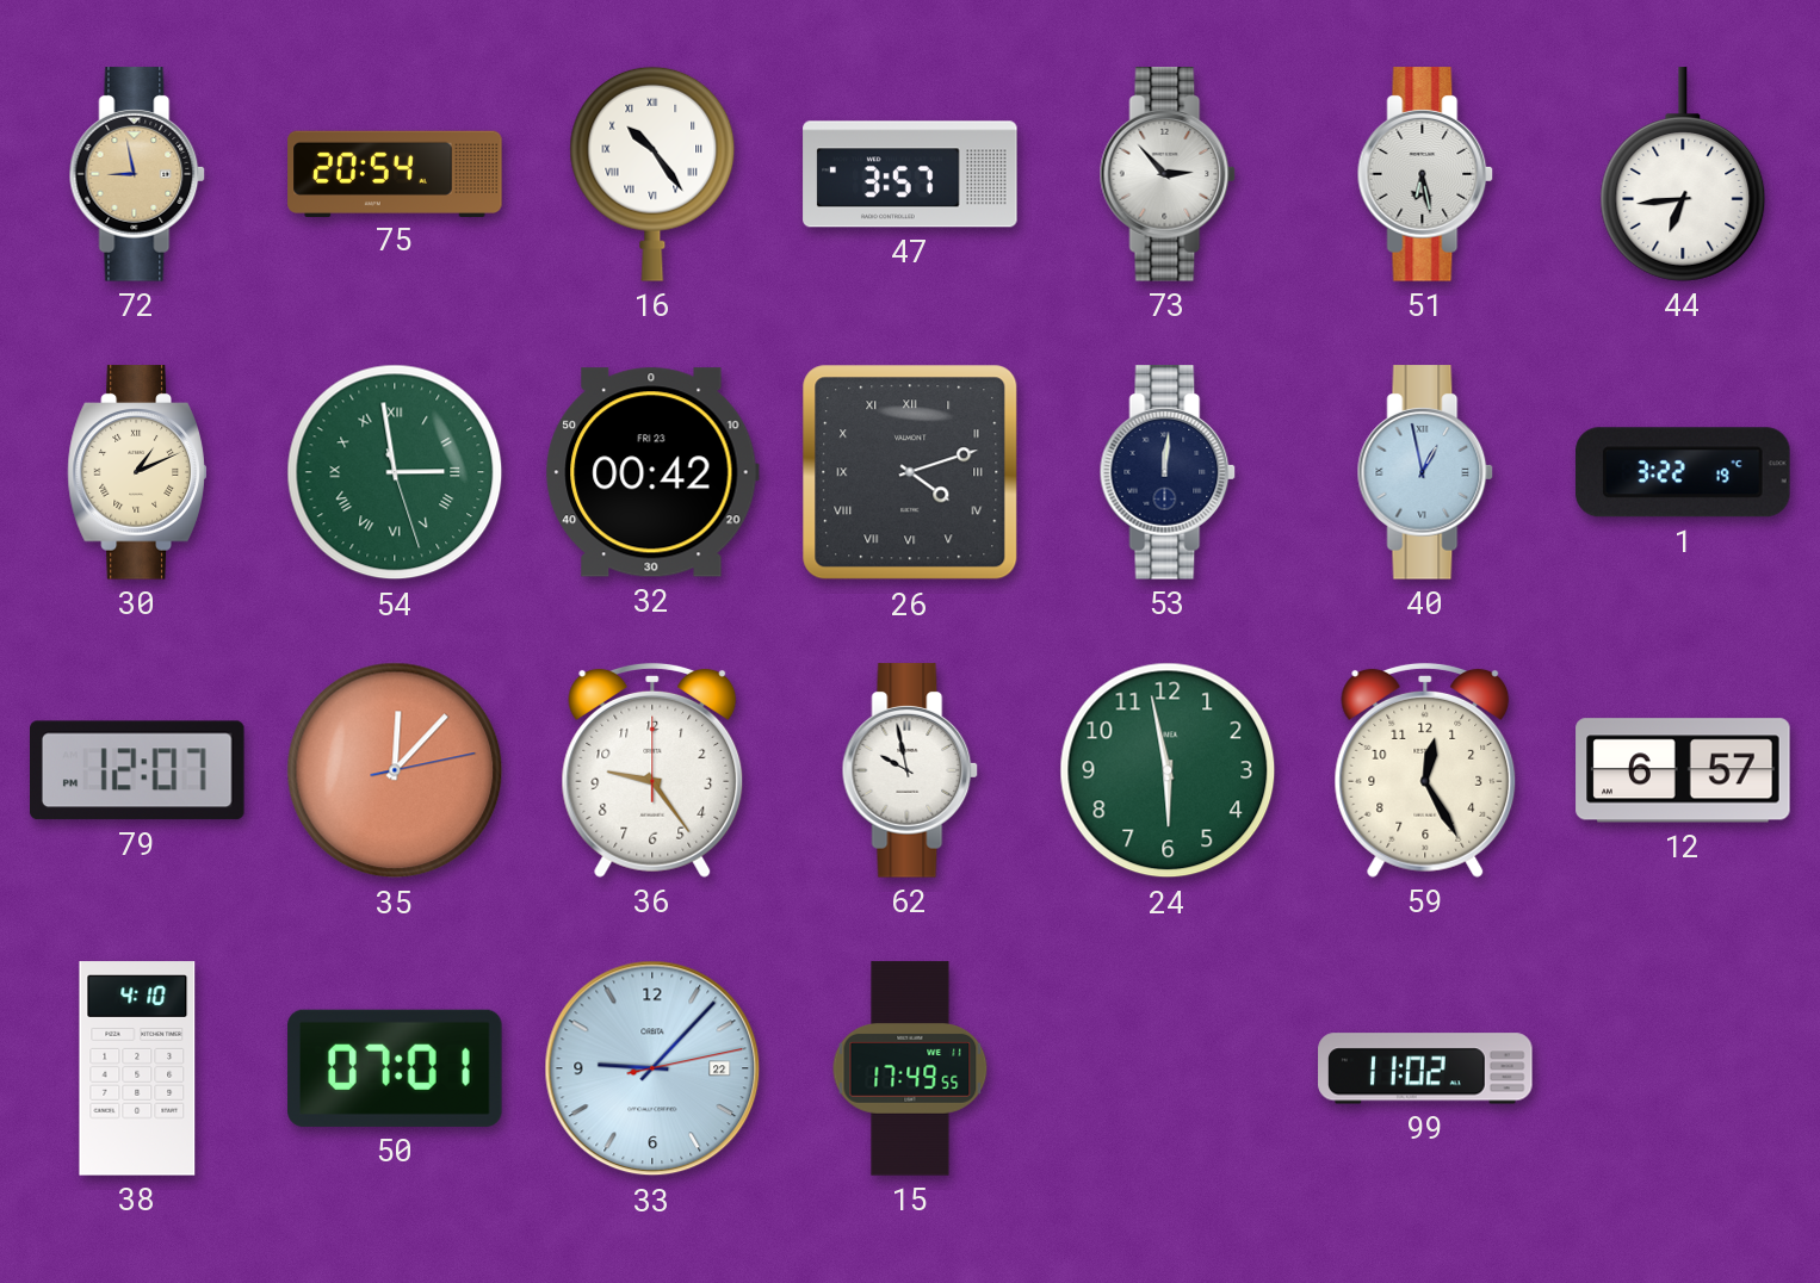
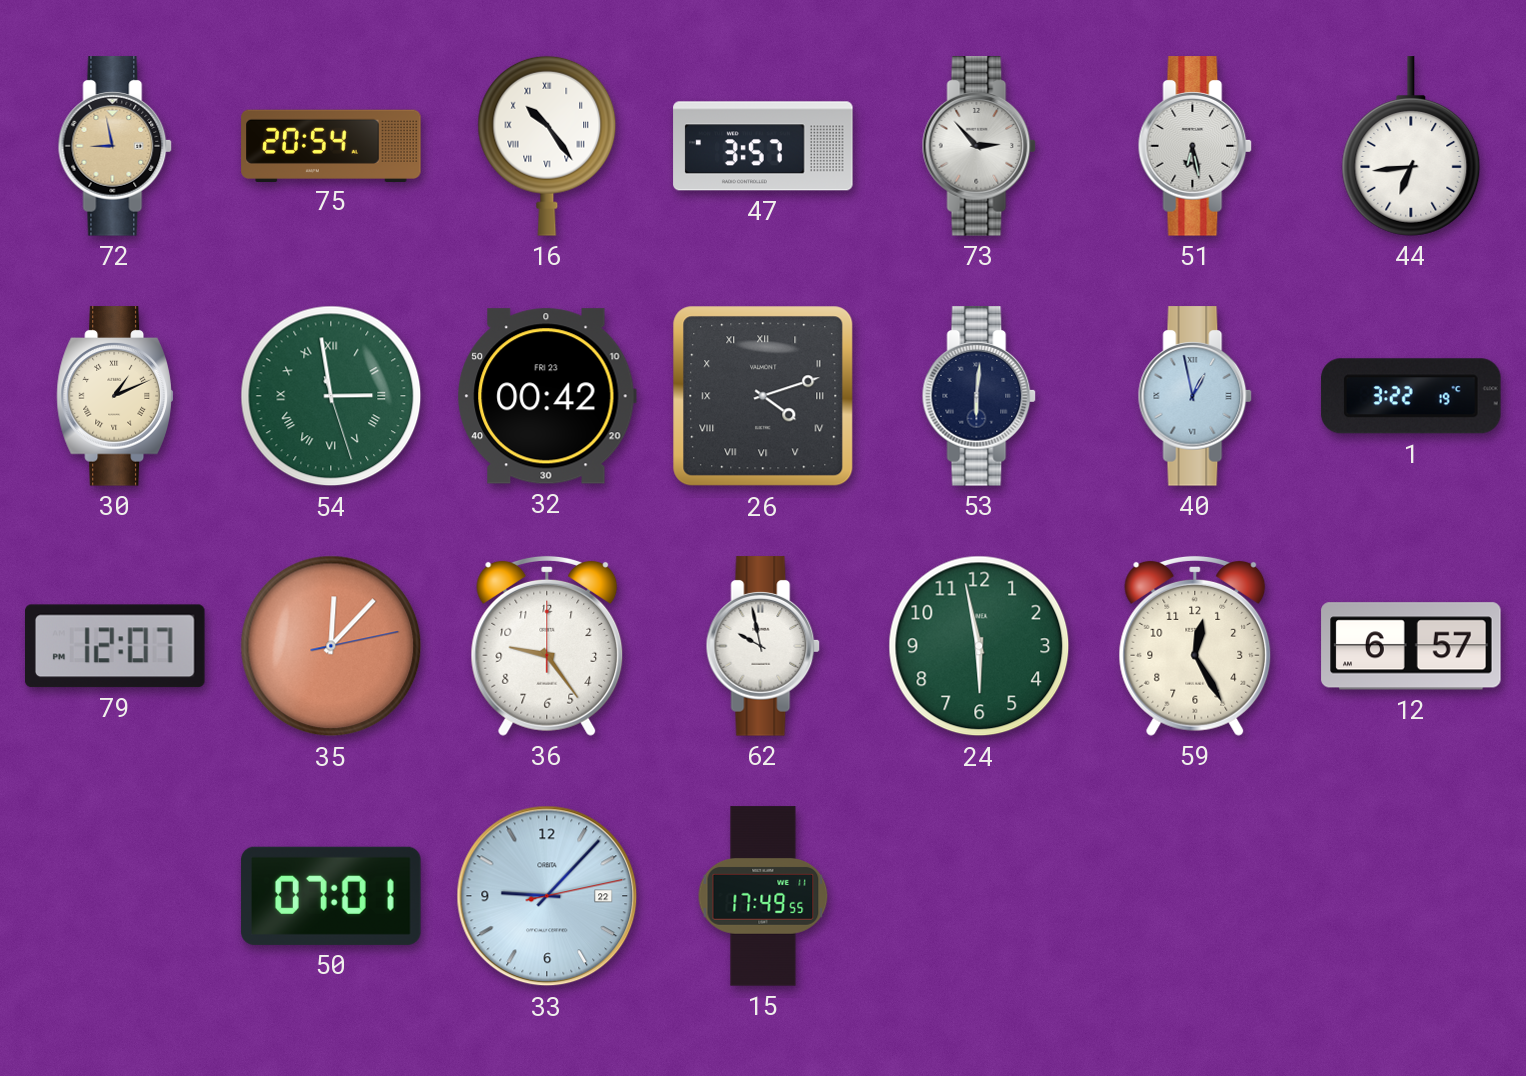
53: 12:01 -> 6:01 (979, 396)
38: 4:10 -> none (137, 1068)
99: 11:02 -> none (1425, 1068)
